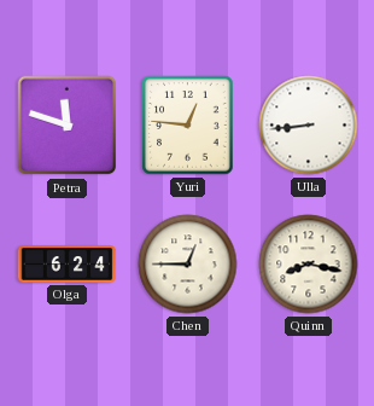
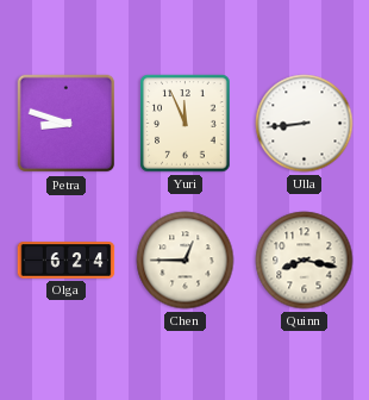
Petra: 11:48 -> 8:48 (67, 124)
Yuri: 12:46 -> 11:56 (186, 124)
